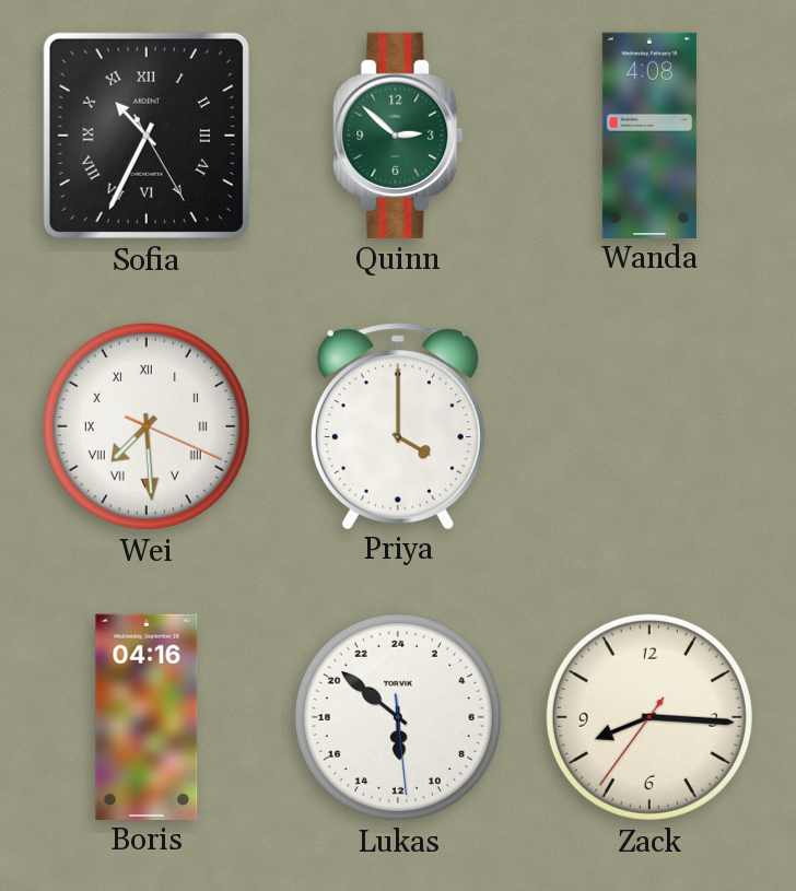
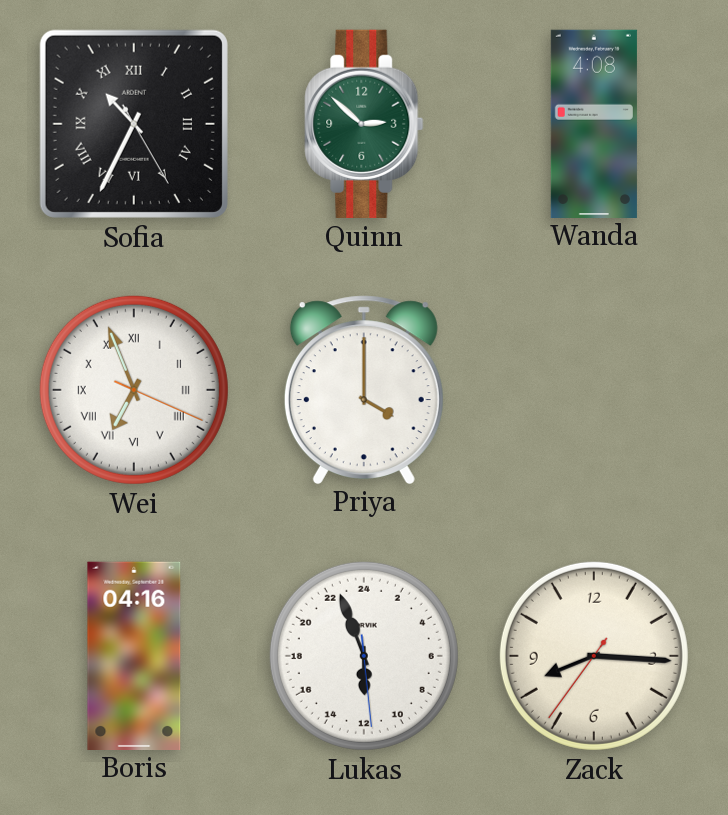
Wei: 7:29 -> 6:56 (134, 390)
Lukas: 11:51 -> 11:56 (364, 656)
